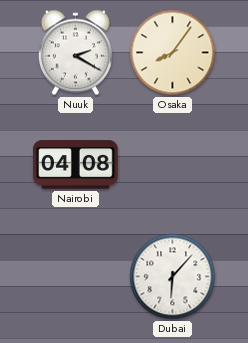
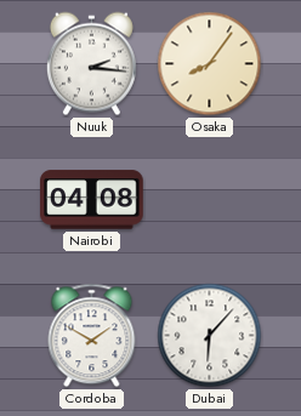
Nuuk: 2:20 -> 2:16 (91, 64)
Cordoba: none -> 1:50 (92, 336)
